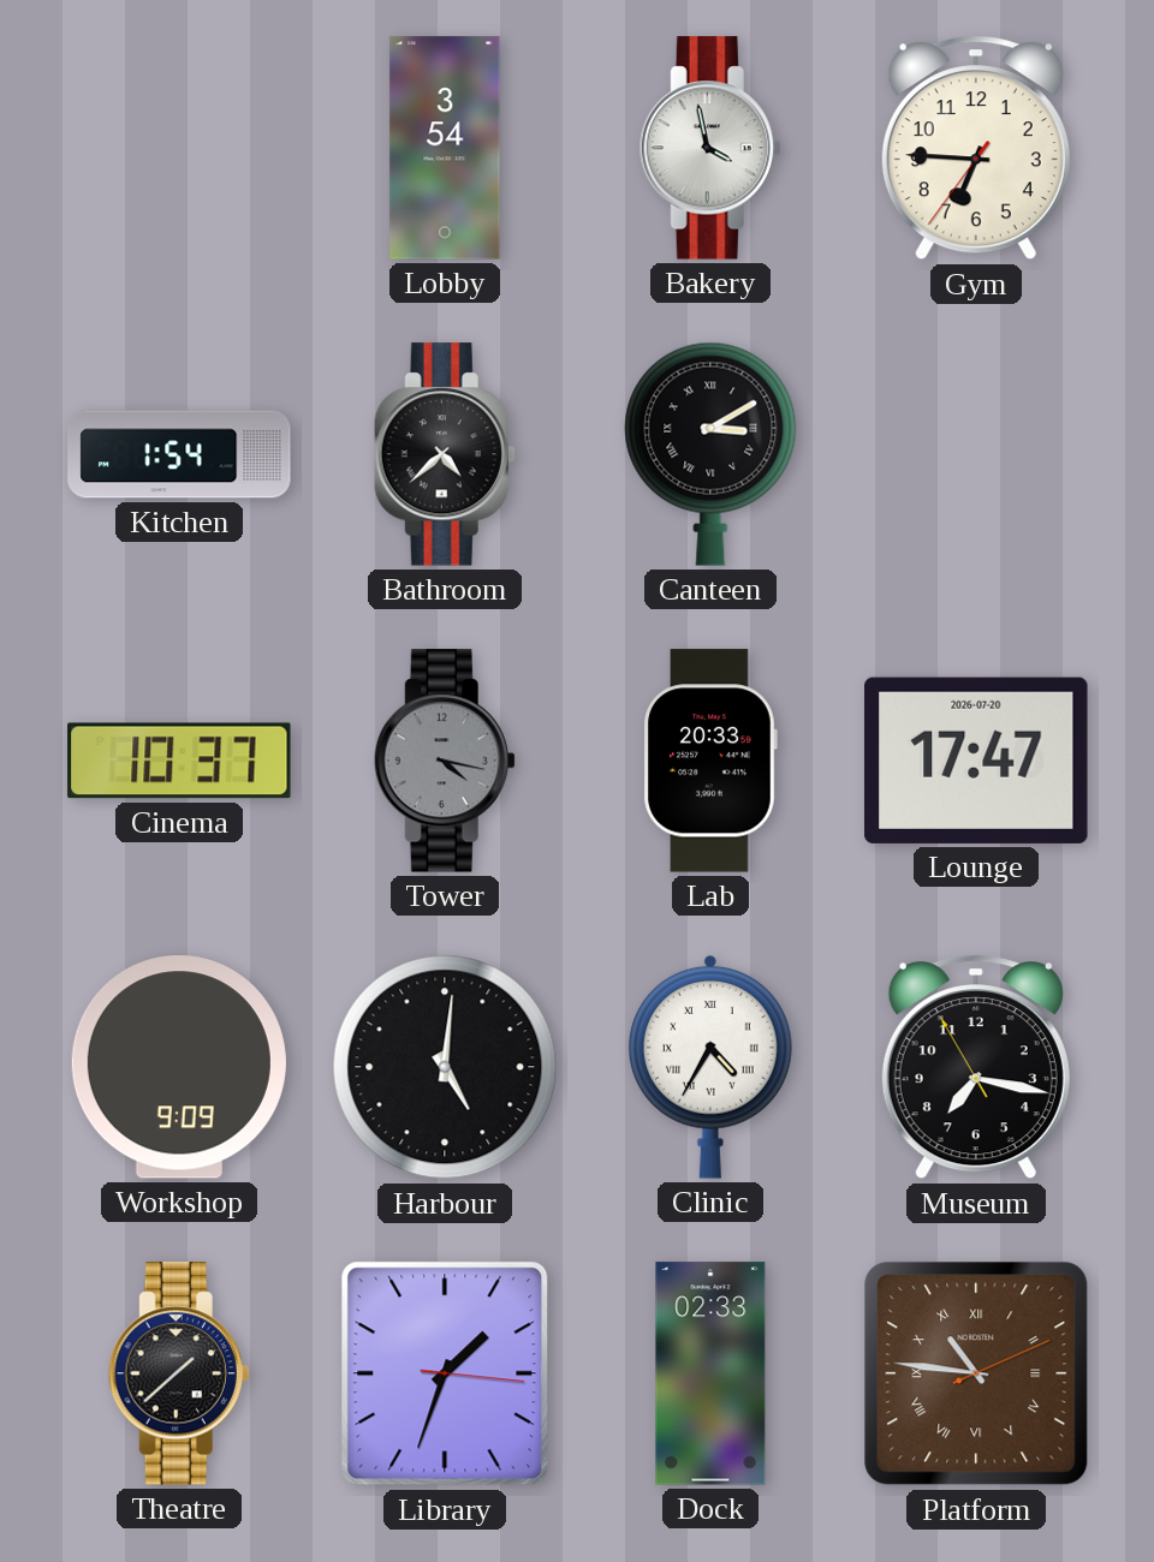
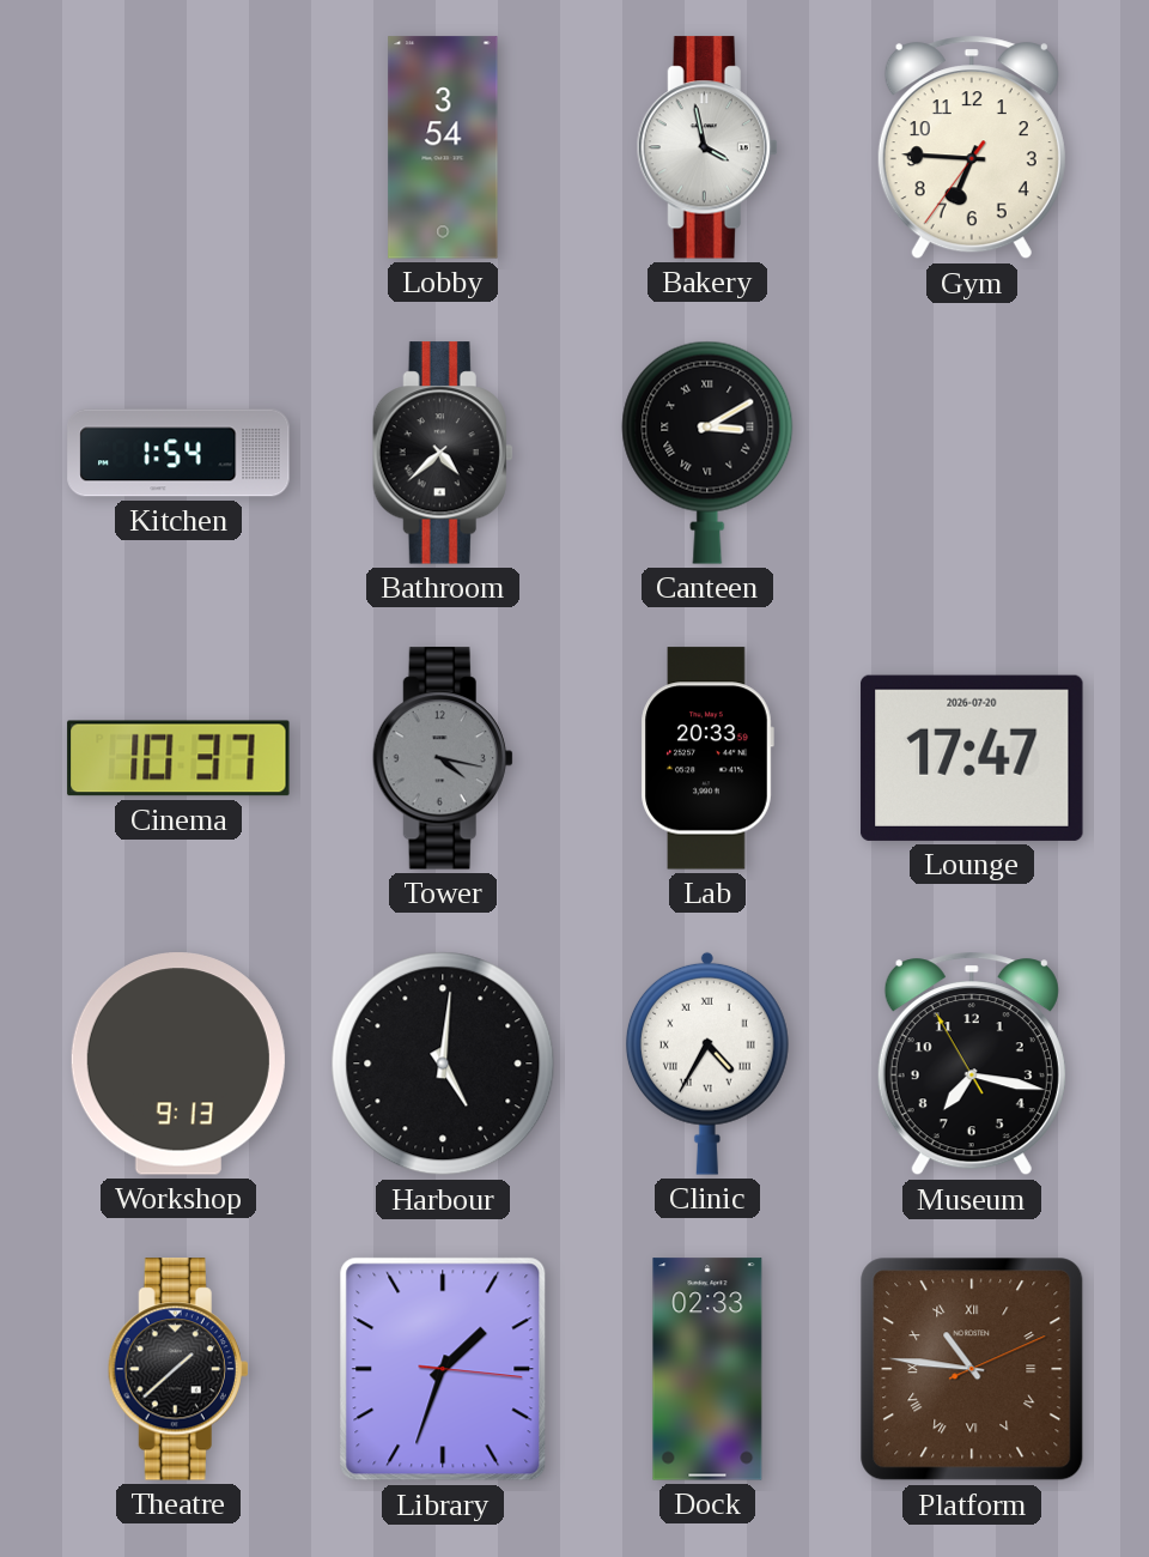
Workshop: 9:09 -> 9:13 (178, 1064)
